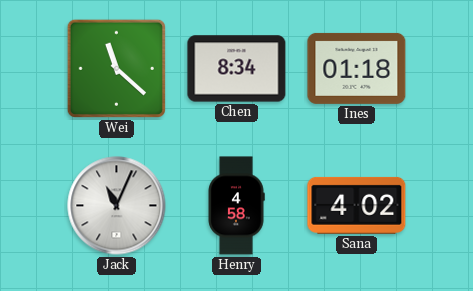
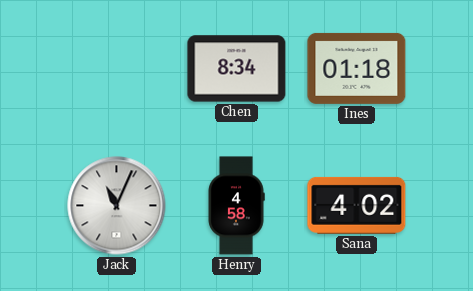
Wei: 11:22 -> none (116, 68)
